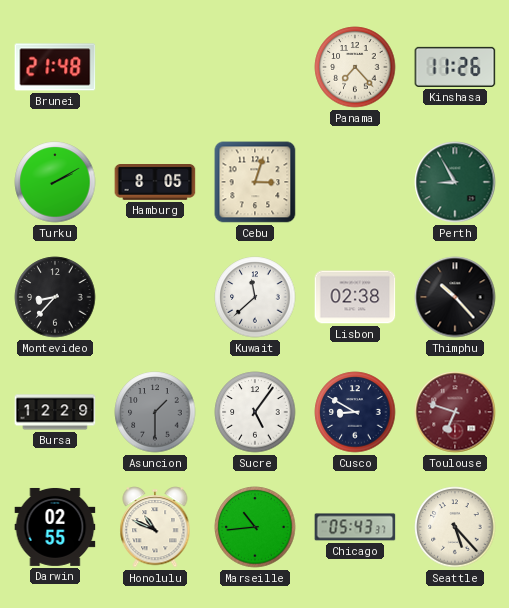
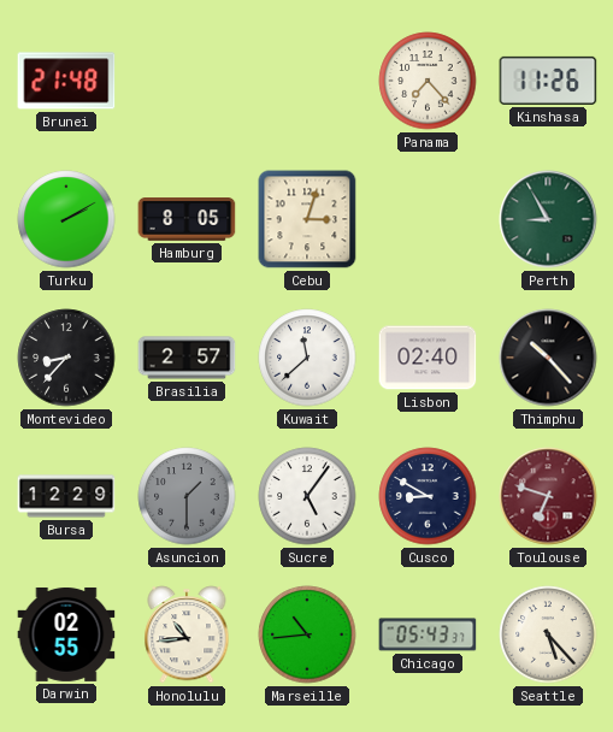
Brasilia: none -> 2:57 (187, 358)
Lisbon: 02:38 -> 02:40 (428, 358)
Honolulu: 10:49 -> 10:44 (187, 634)
